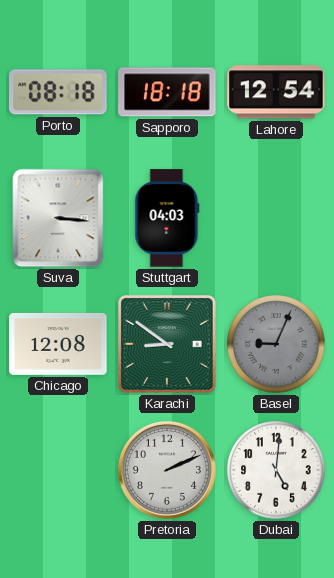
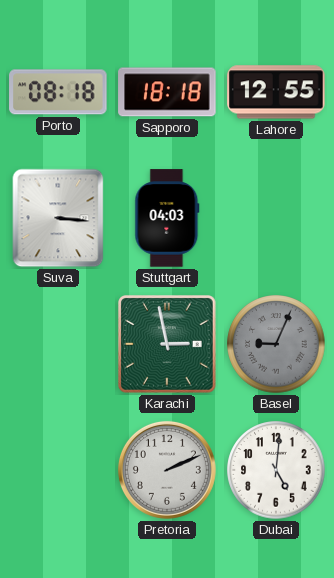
Lahore: 12:54 -> 12:55 (276, 92)
Chicago: 12:08 -> none (58, 344)
Karachi: 8:51 -> 2:58 (168, 345)
